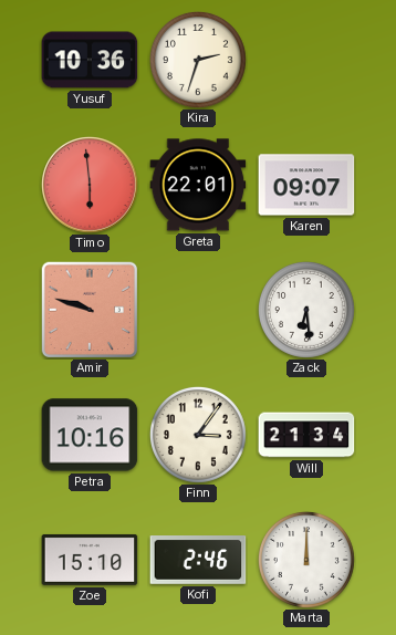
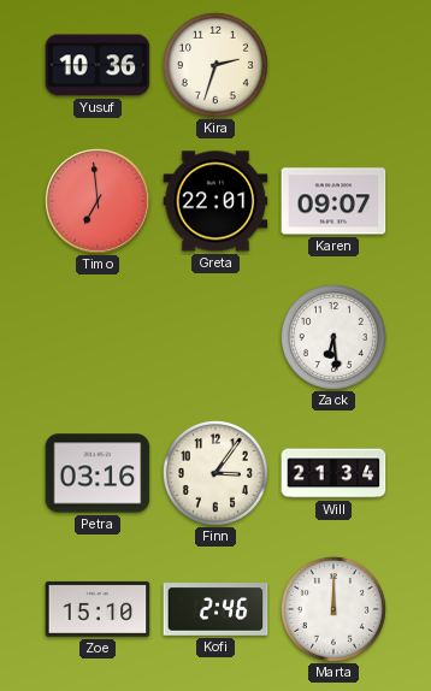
Timo: 5:59 -> 6:59 (99, 202)
Amir: 9:48 -> none (90, 310)
Petra: 10:16 -> 03:16 (98, 473)
